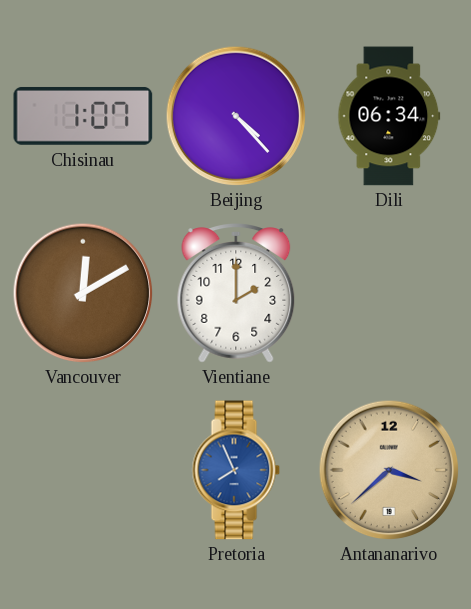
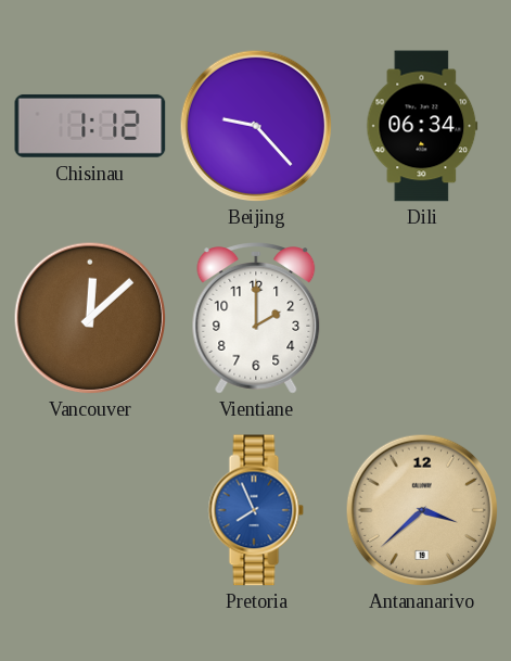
Chisinau: 1:07 -> 1:12 (90, 126)
Beijing: 4:23 -> 9:23 (256, 126)
Vancouver: 12:10 -> 12:08 (90, 318)
